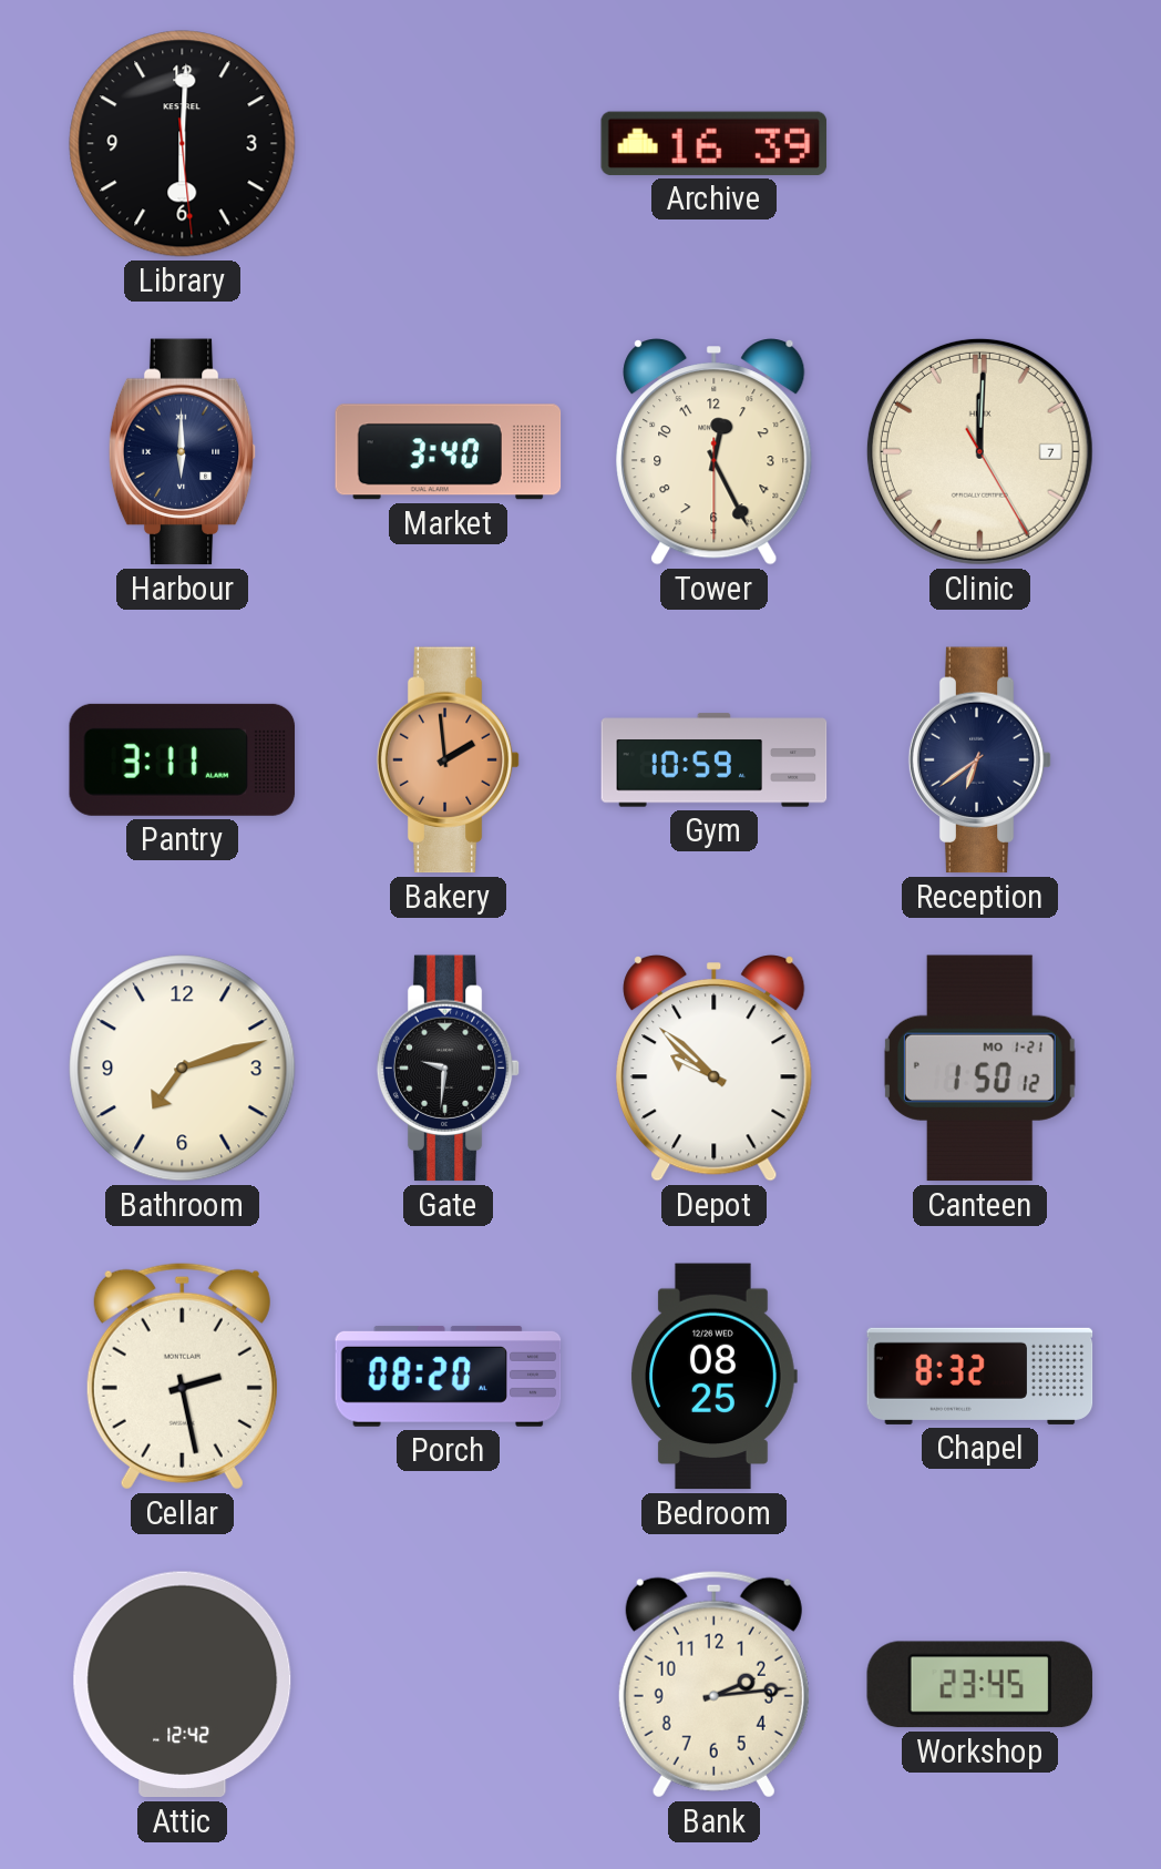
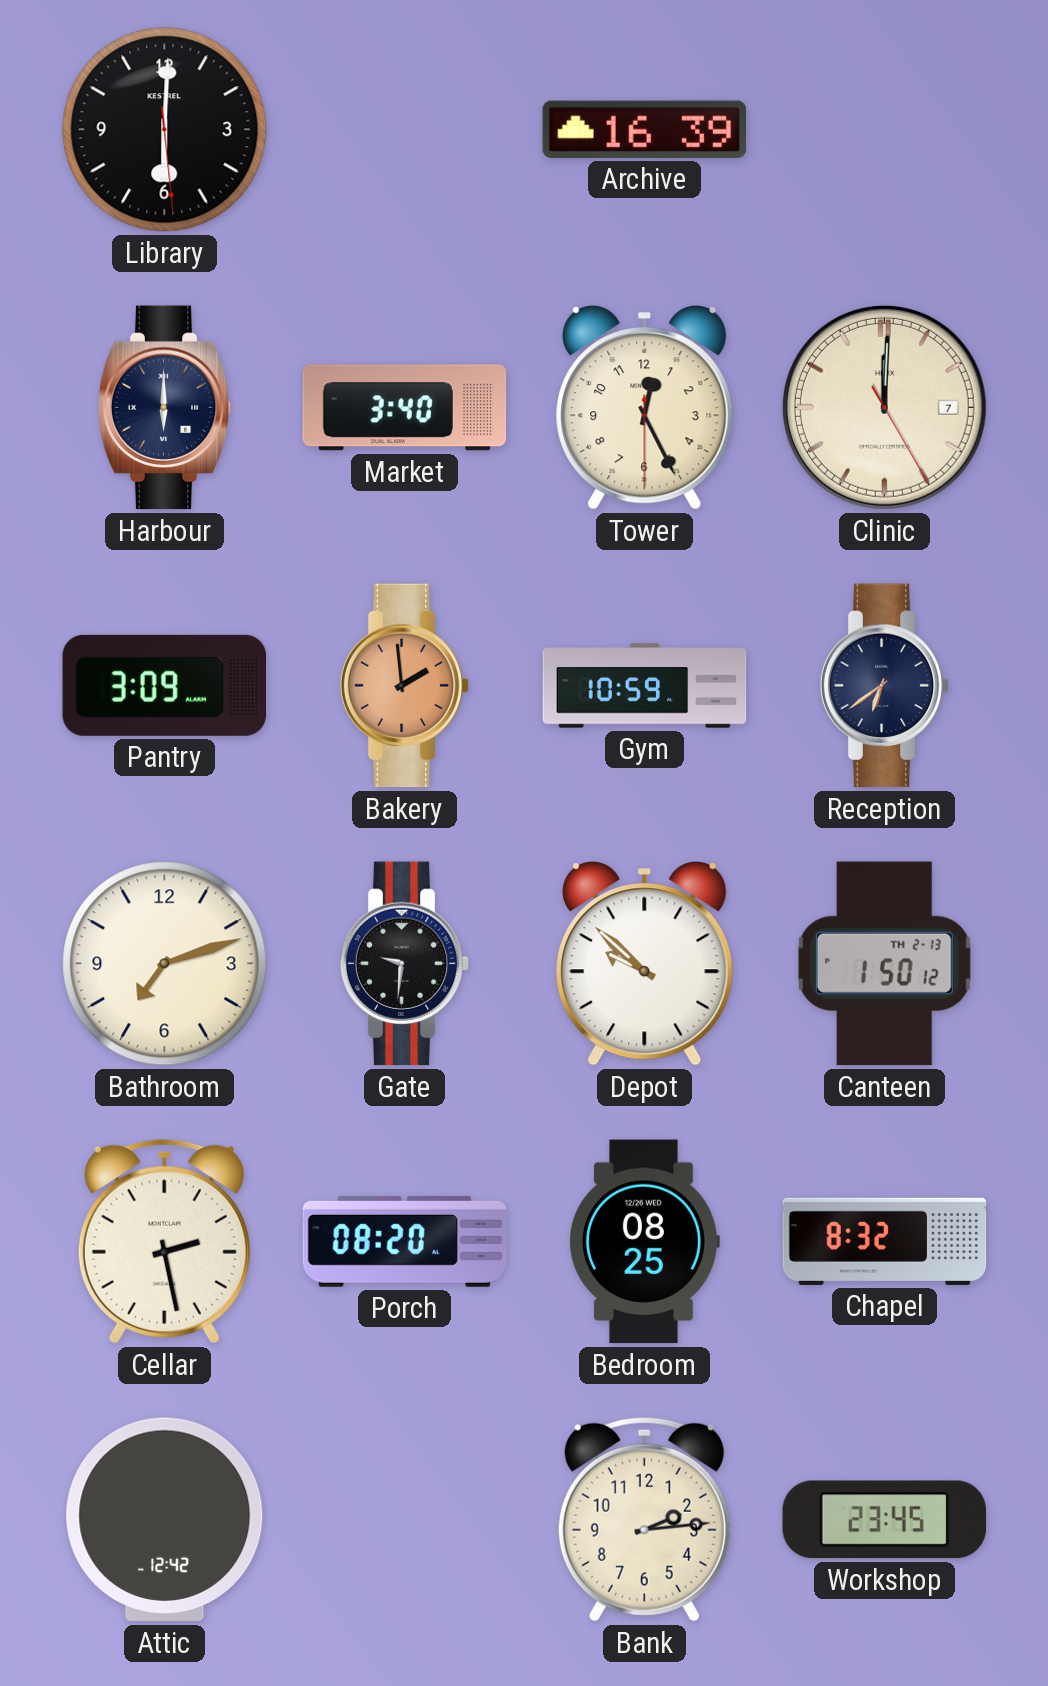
Pantry: 3:11 -> 3:09 (165, 685)
Canteen date: MO 1-21 -> TH 2-13 (884, 964)
